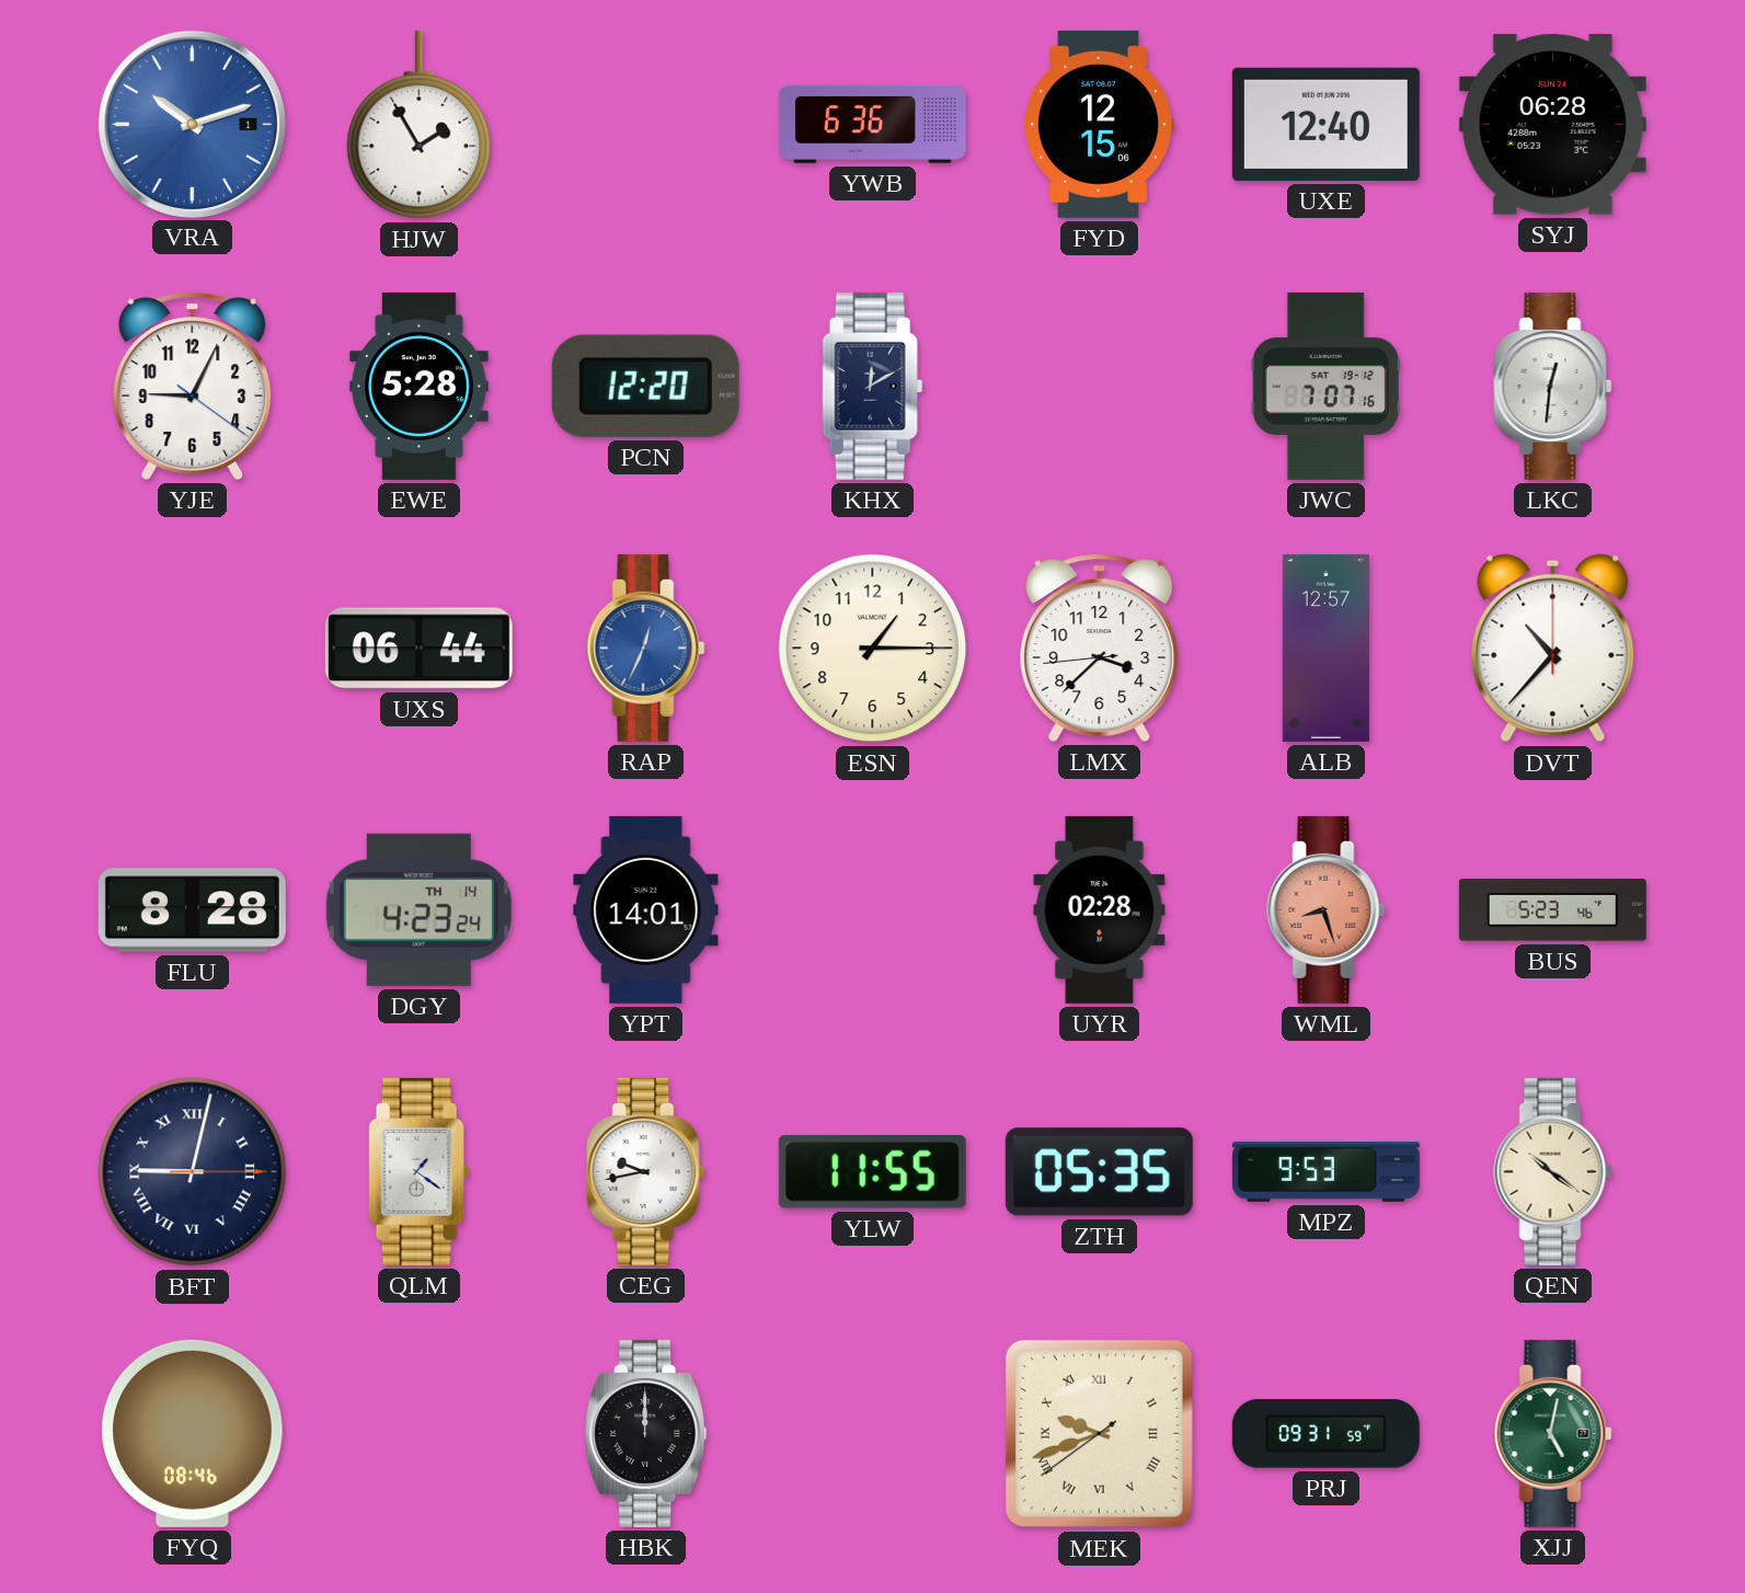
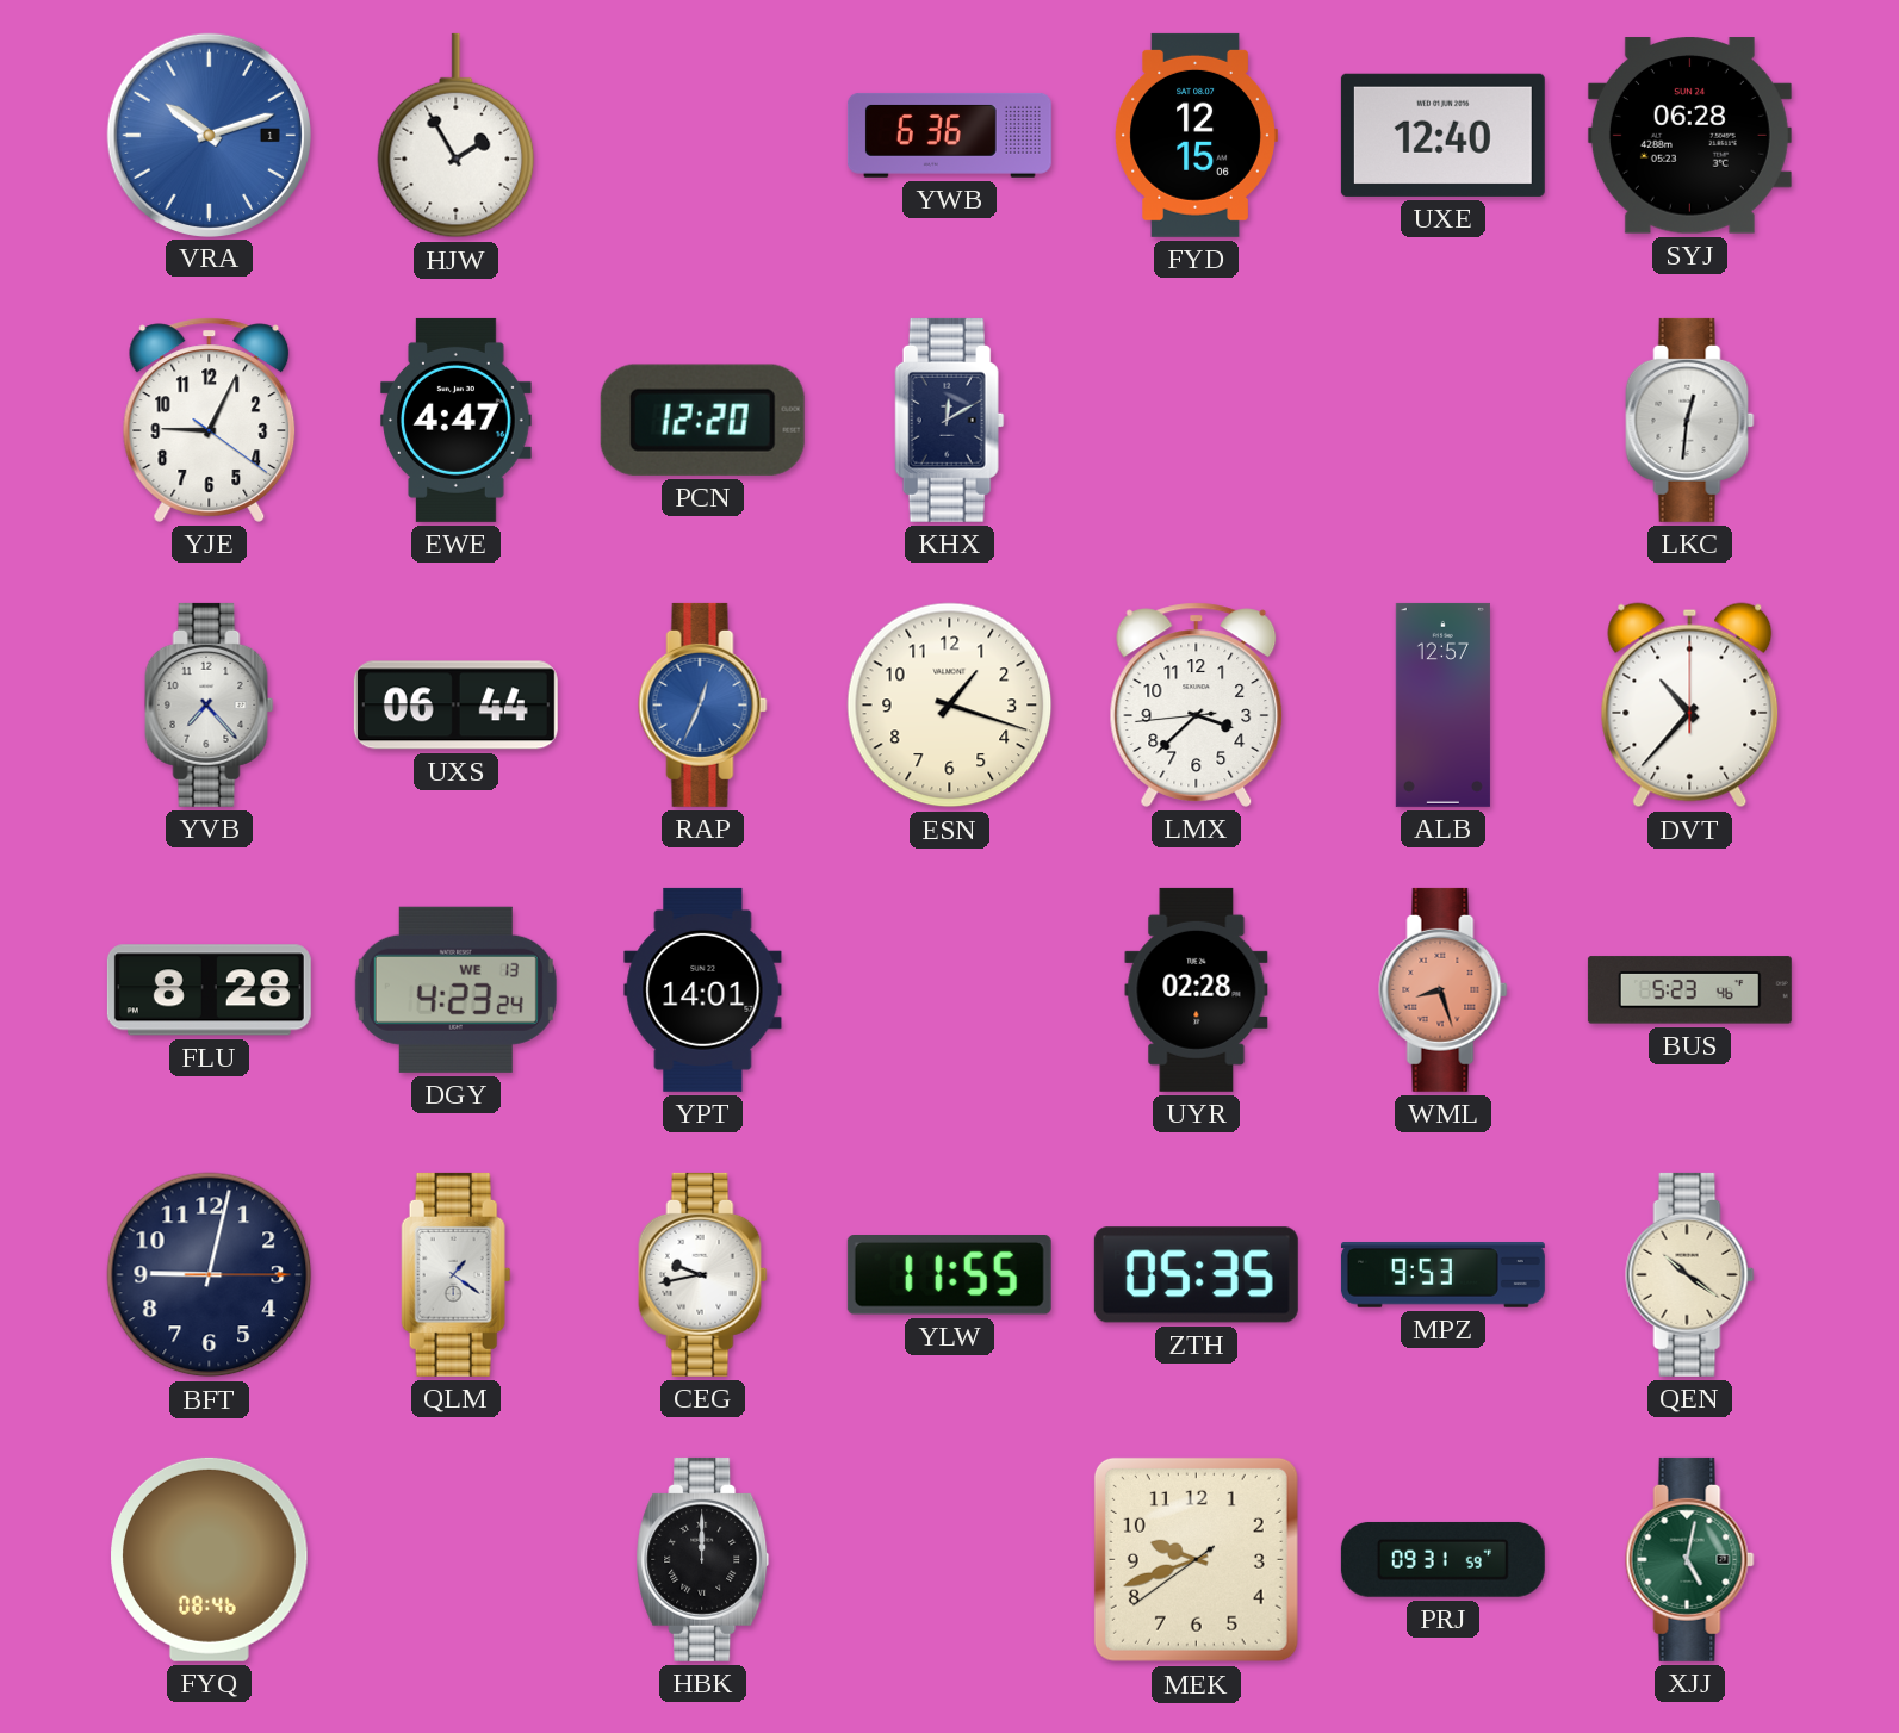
EWE: 5:28 -> 4:47 (457, 420)
JWC: 7:07 -> none (1325, 386)
YVB: none -> 7:23 (210, 704)
ESN: 1:15 -> 1:18 (950, 706)
DGY date: TH 14 -> WE 13 (455, 989)
BFT numerals: Roman -> Arabic (210, 1275)
MEK numerals: Roman -> Arabic (1196, 1559)
